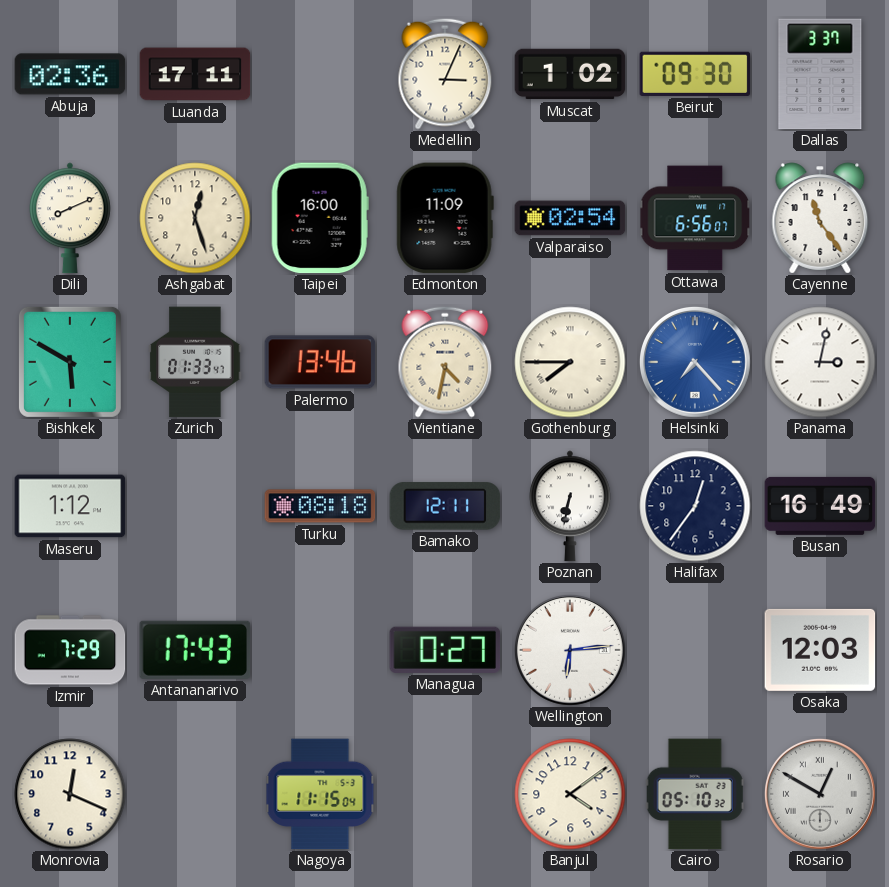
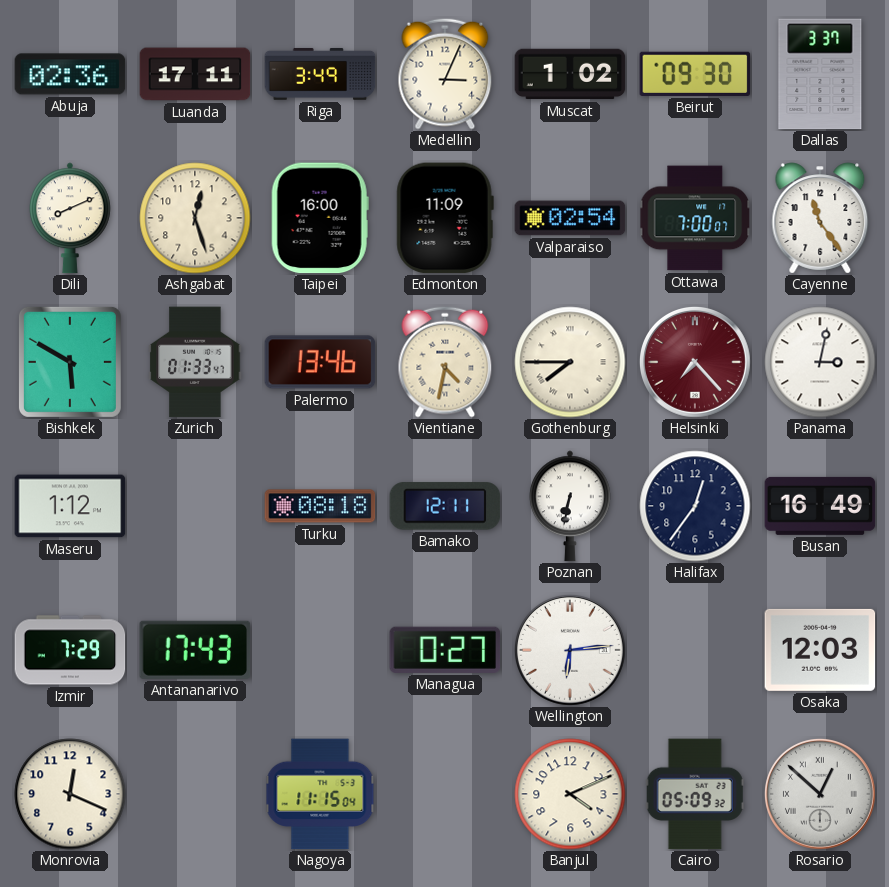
Riga: none -> 3:49 (320, 74)
Ottawa: 6:56 -> 7:00 (695, 218)
Helsinki dial: blue -> burgundy (695, 362)
Banjul: 4:09 -> 4:11 (570, 794)
Cairo: 05:10 -> 05:09 (695, 794)
Rosario: 12:50 -> 12:52 (820, 794)
